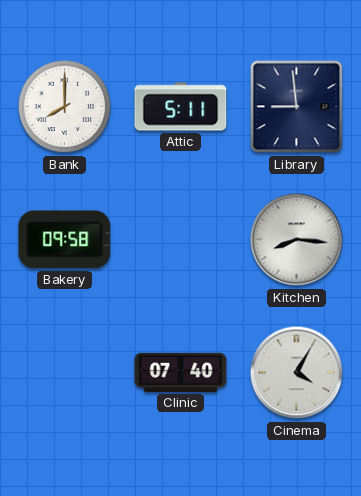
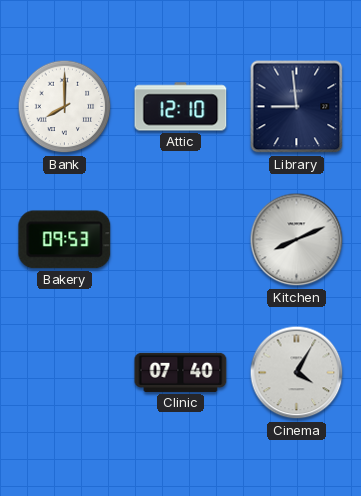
Attic: 5:11 -> 12:10 (181, 107)
Bakery: 09:58 -> 09:53 (65, 240)
Kitchen: 8:16 -> 8:11 (297, 240)
